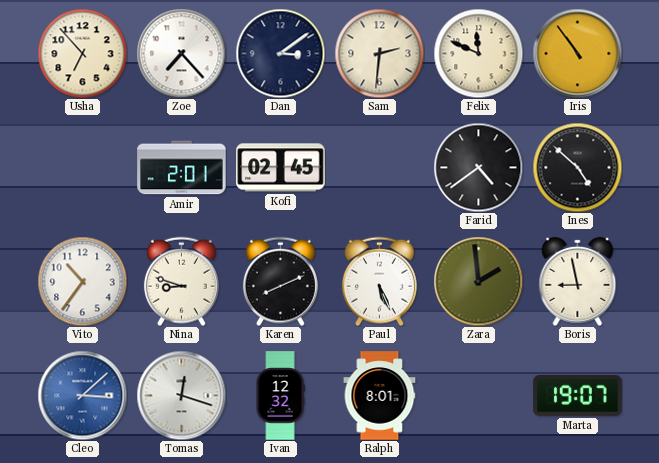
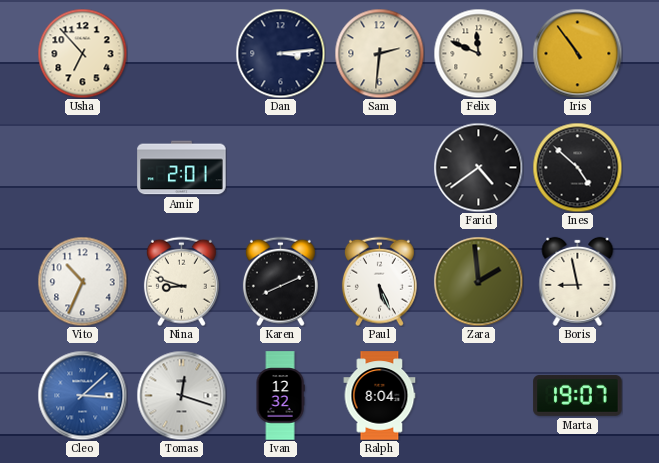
Zoe: 7:23 -> none (181, 53)
Dan: 3:09 -> 3:14 (280, 53)
Kofi: 02:45 -> none (281, 168)
Vito: 10:36 -> 10:34 (82, 281)
Ralph: 8:01 -> 8:04 (380, 396)
